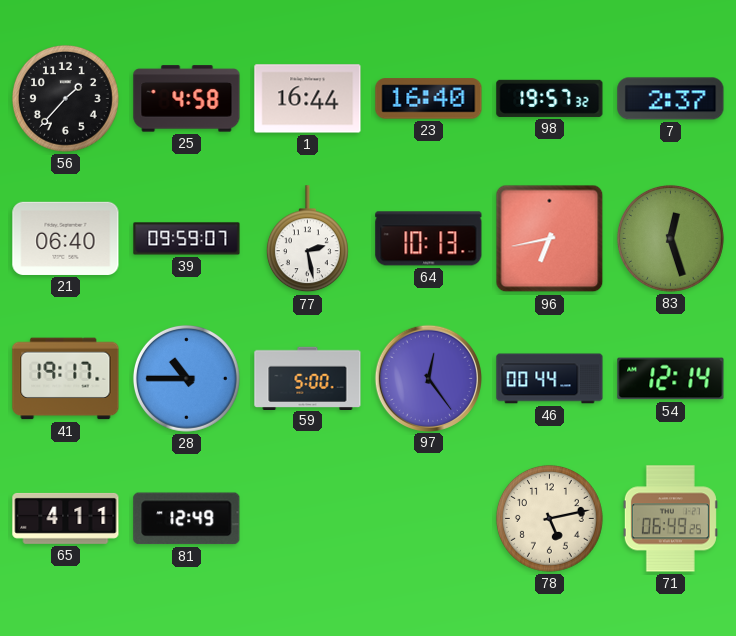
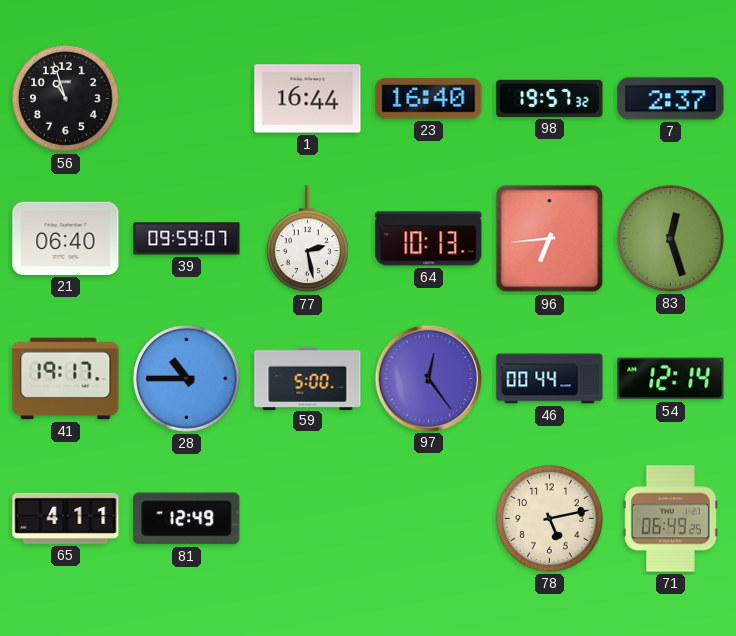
56: 1:37 -> 10:57 (65, 98)
25: 4:58 -> none (187, 99)
96: 6:43 -> 6:44 (550, 239)
